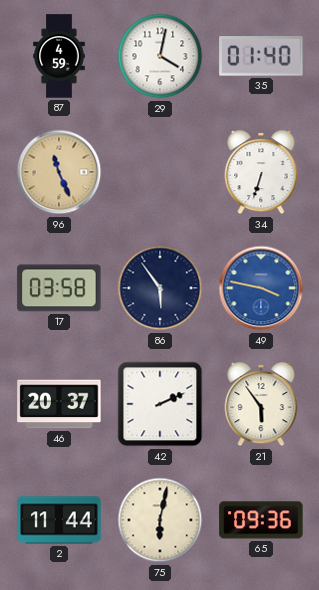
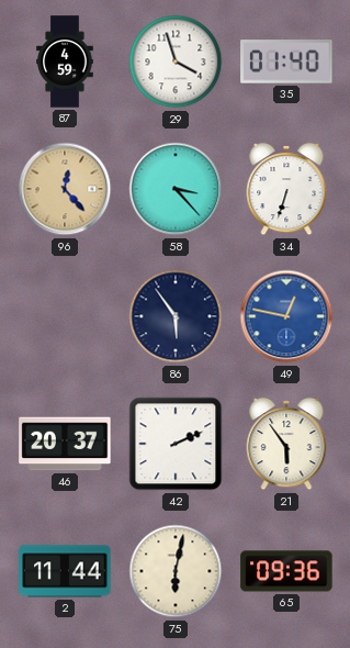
29: 4:02 -> 3:57 (176, 62)
96: 11:26 -> 12:23 (65, 189)
58: none -> 3:23 (176, 189)
17: 03:58 -> none (59, 288)
49: 3:47 -> 12:47 (286, 316)
